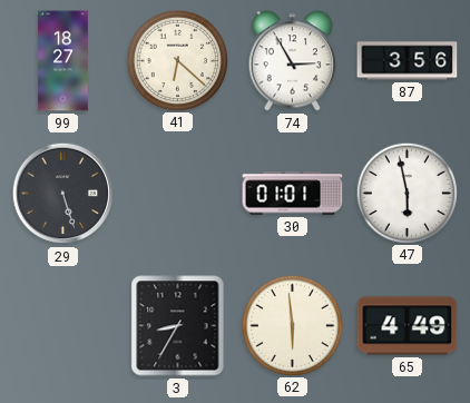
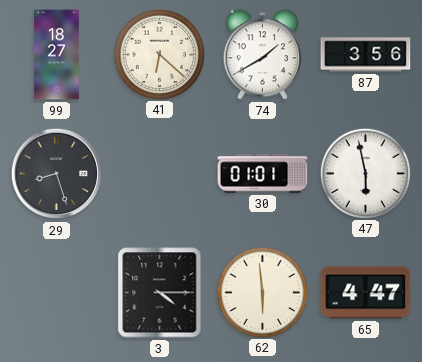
74: 2:55 -> 1:40 (262, 55)
29: 5:27 -> 8:27 (57, 174)
3: 8:35 -> 4:15 (160, 293)
65: 4:49 -> 4:47 (366, 293)
